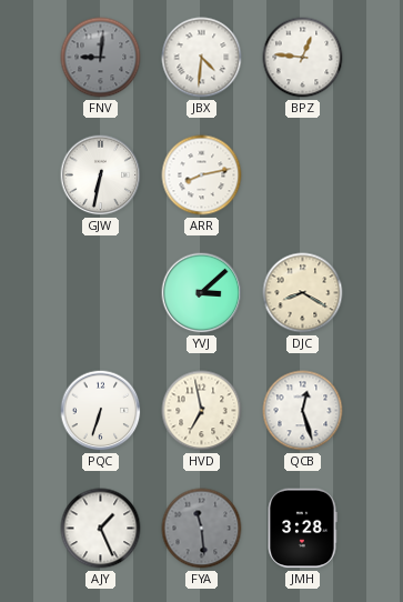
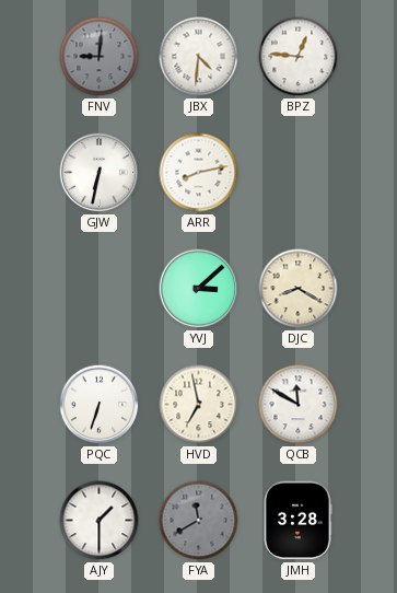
QCB: 12:27 -> 11:50 (299, 405)
AJY: 1:26 -> 1:30 (100, 521)
FYA: 11:29 -> 11:40 (199, 521)
